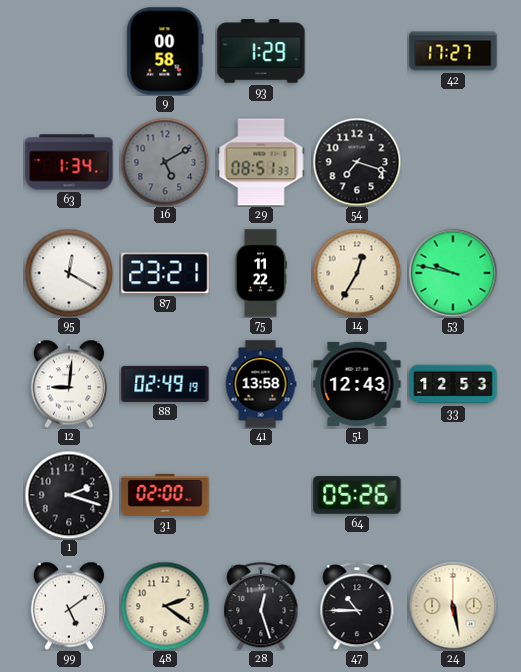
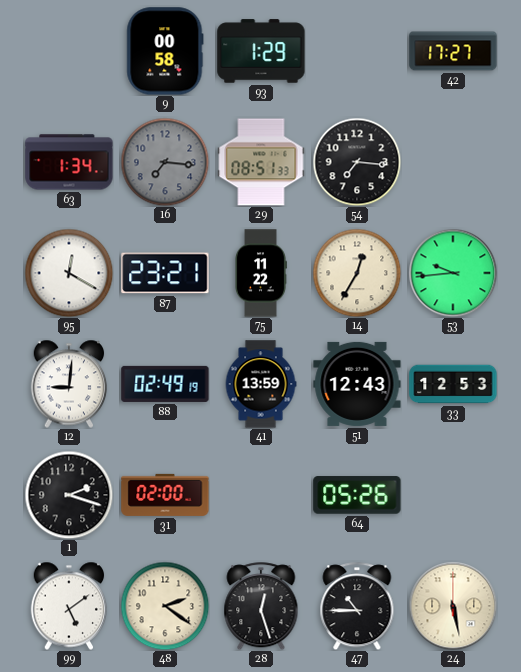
16: 5:10 -> 7:16 (165, 162)
54: 7:18 -> 7:16 (357, 162)
53: 9:47 -> 9:44 (453, 273)
41: 13:58 -> 13:59 (261, 384)
